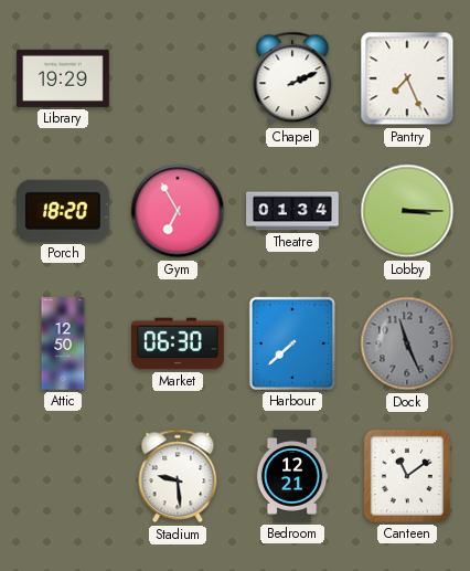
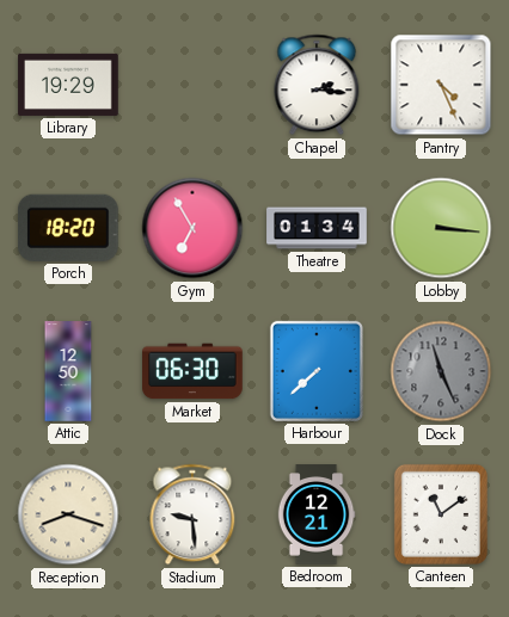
Chapel: 2:11 -> 2:16 (317, 85)
Pantry: 7:26 -> 4:26 (441, 85)
Lobby: 3:15 -> 3:16 (441, 228)
Reception: none -> 8:18 (68, 514)
